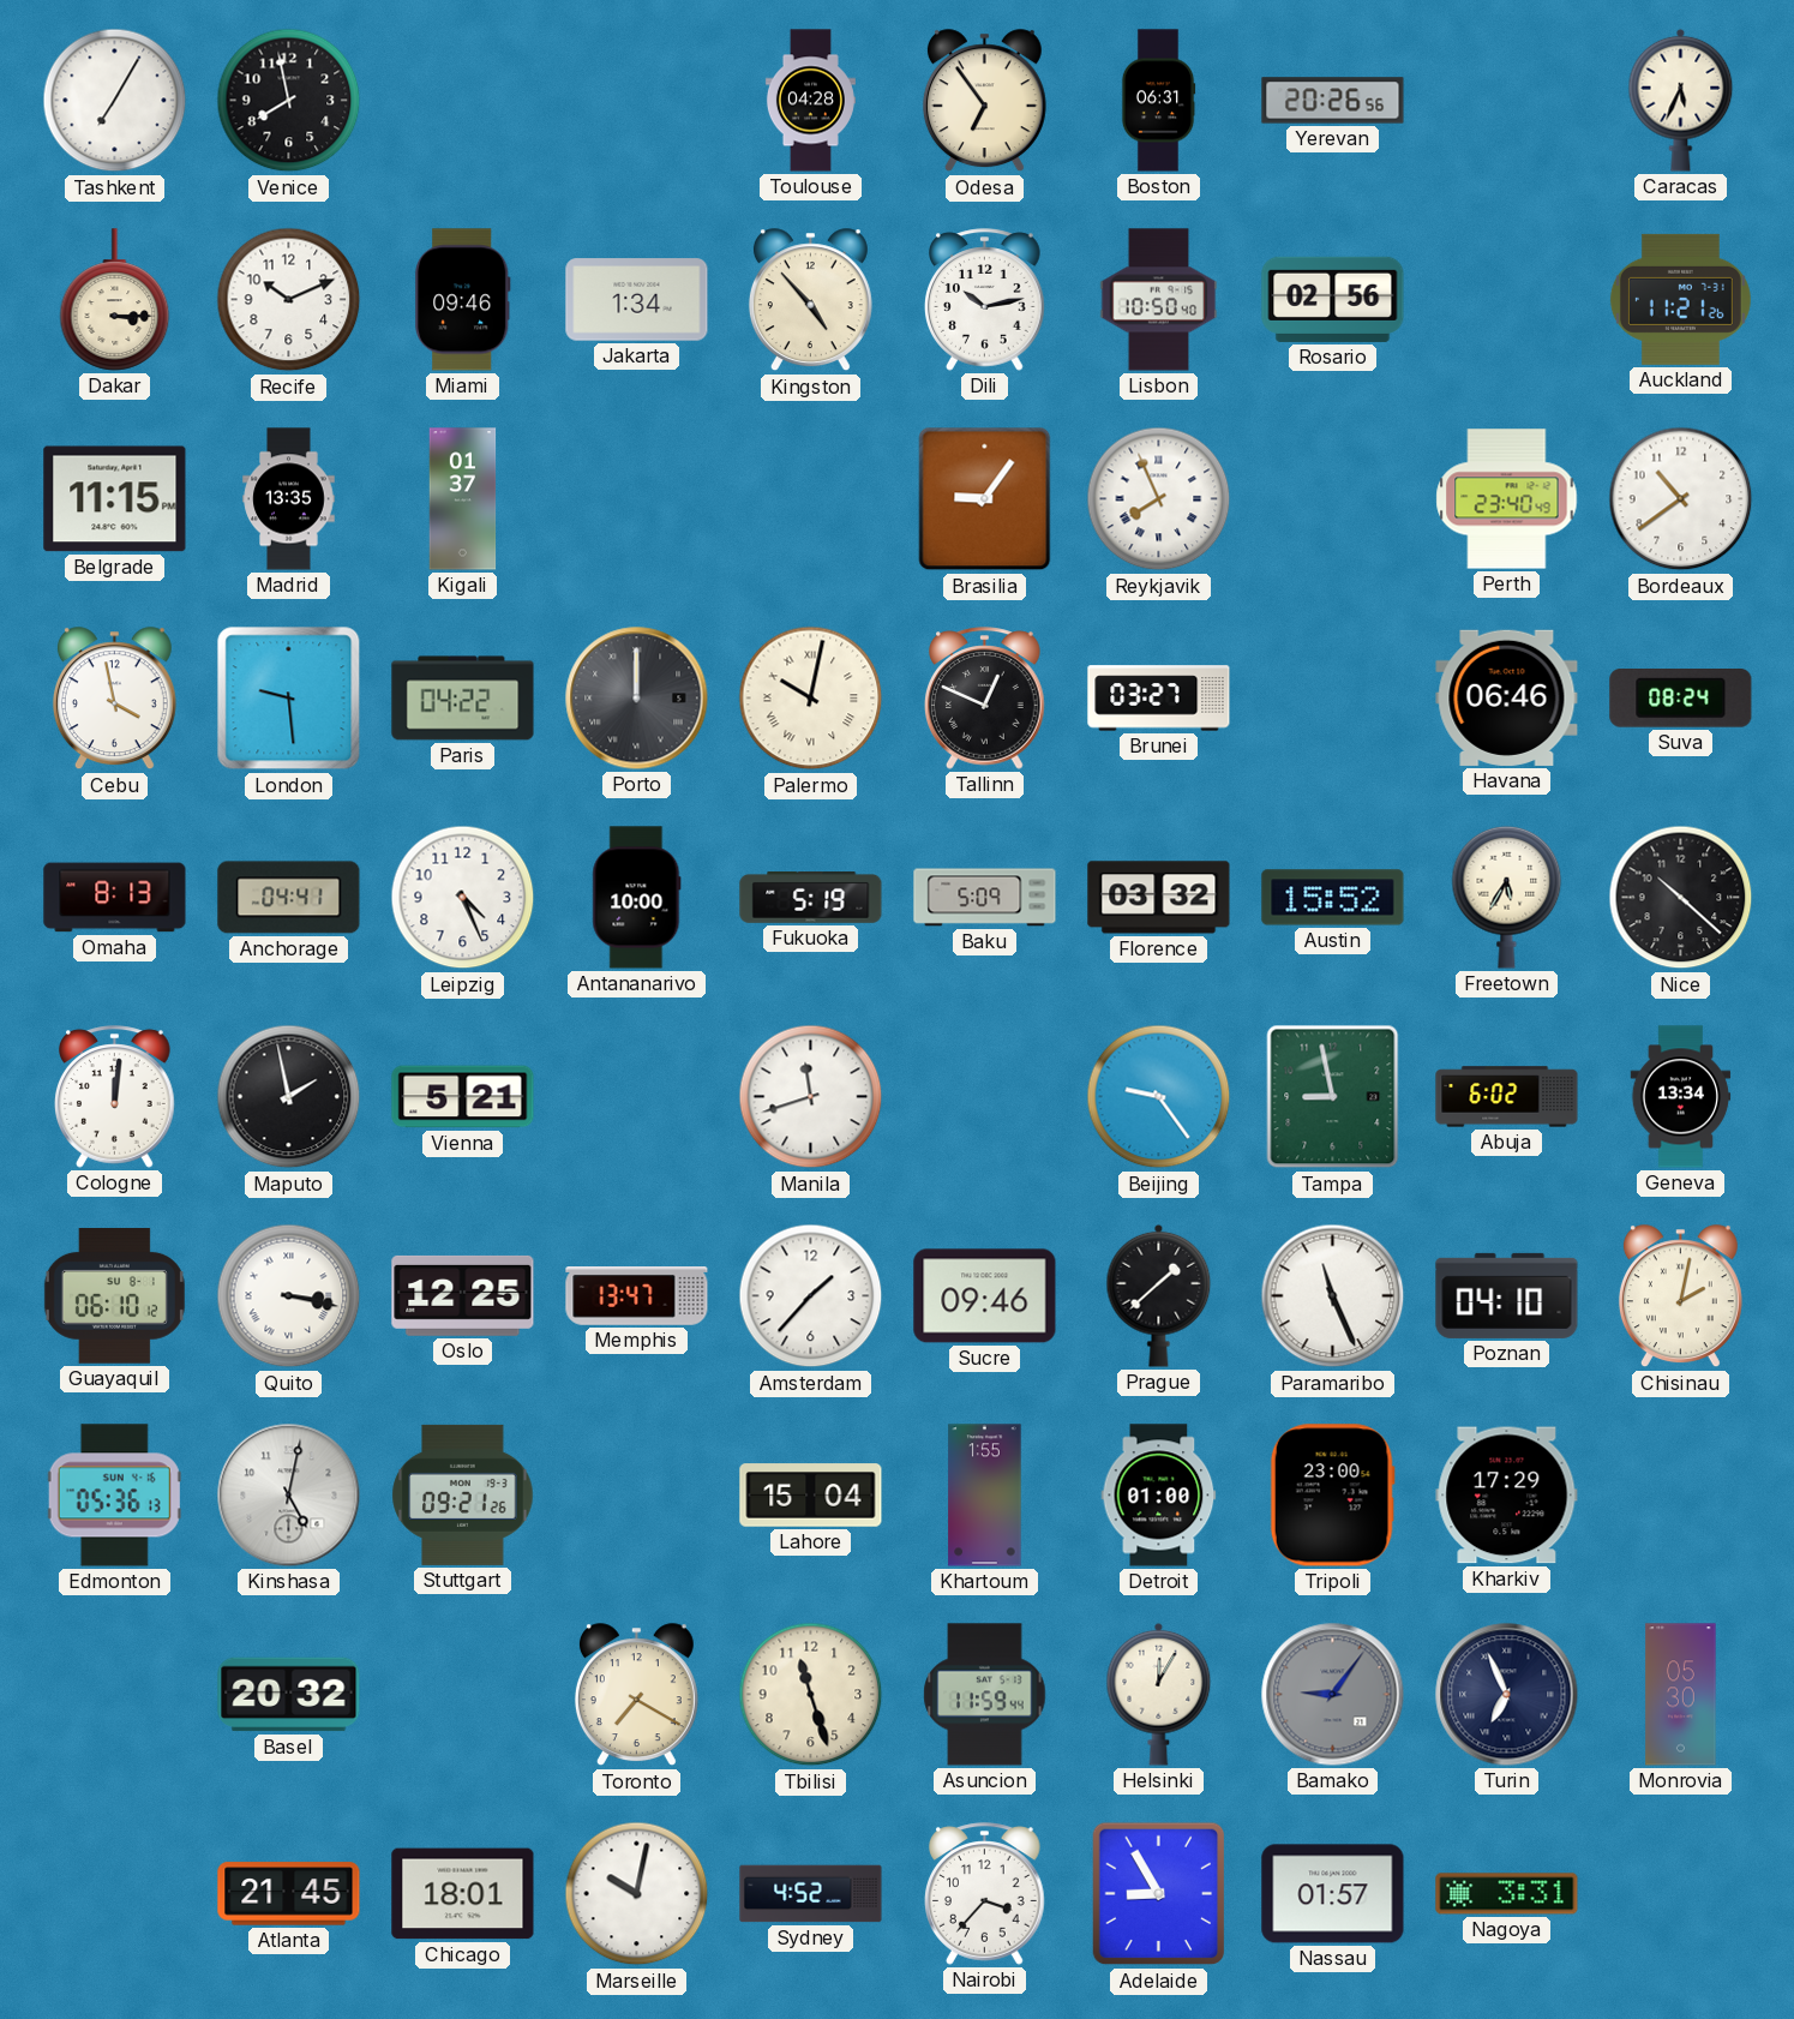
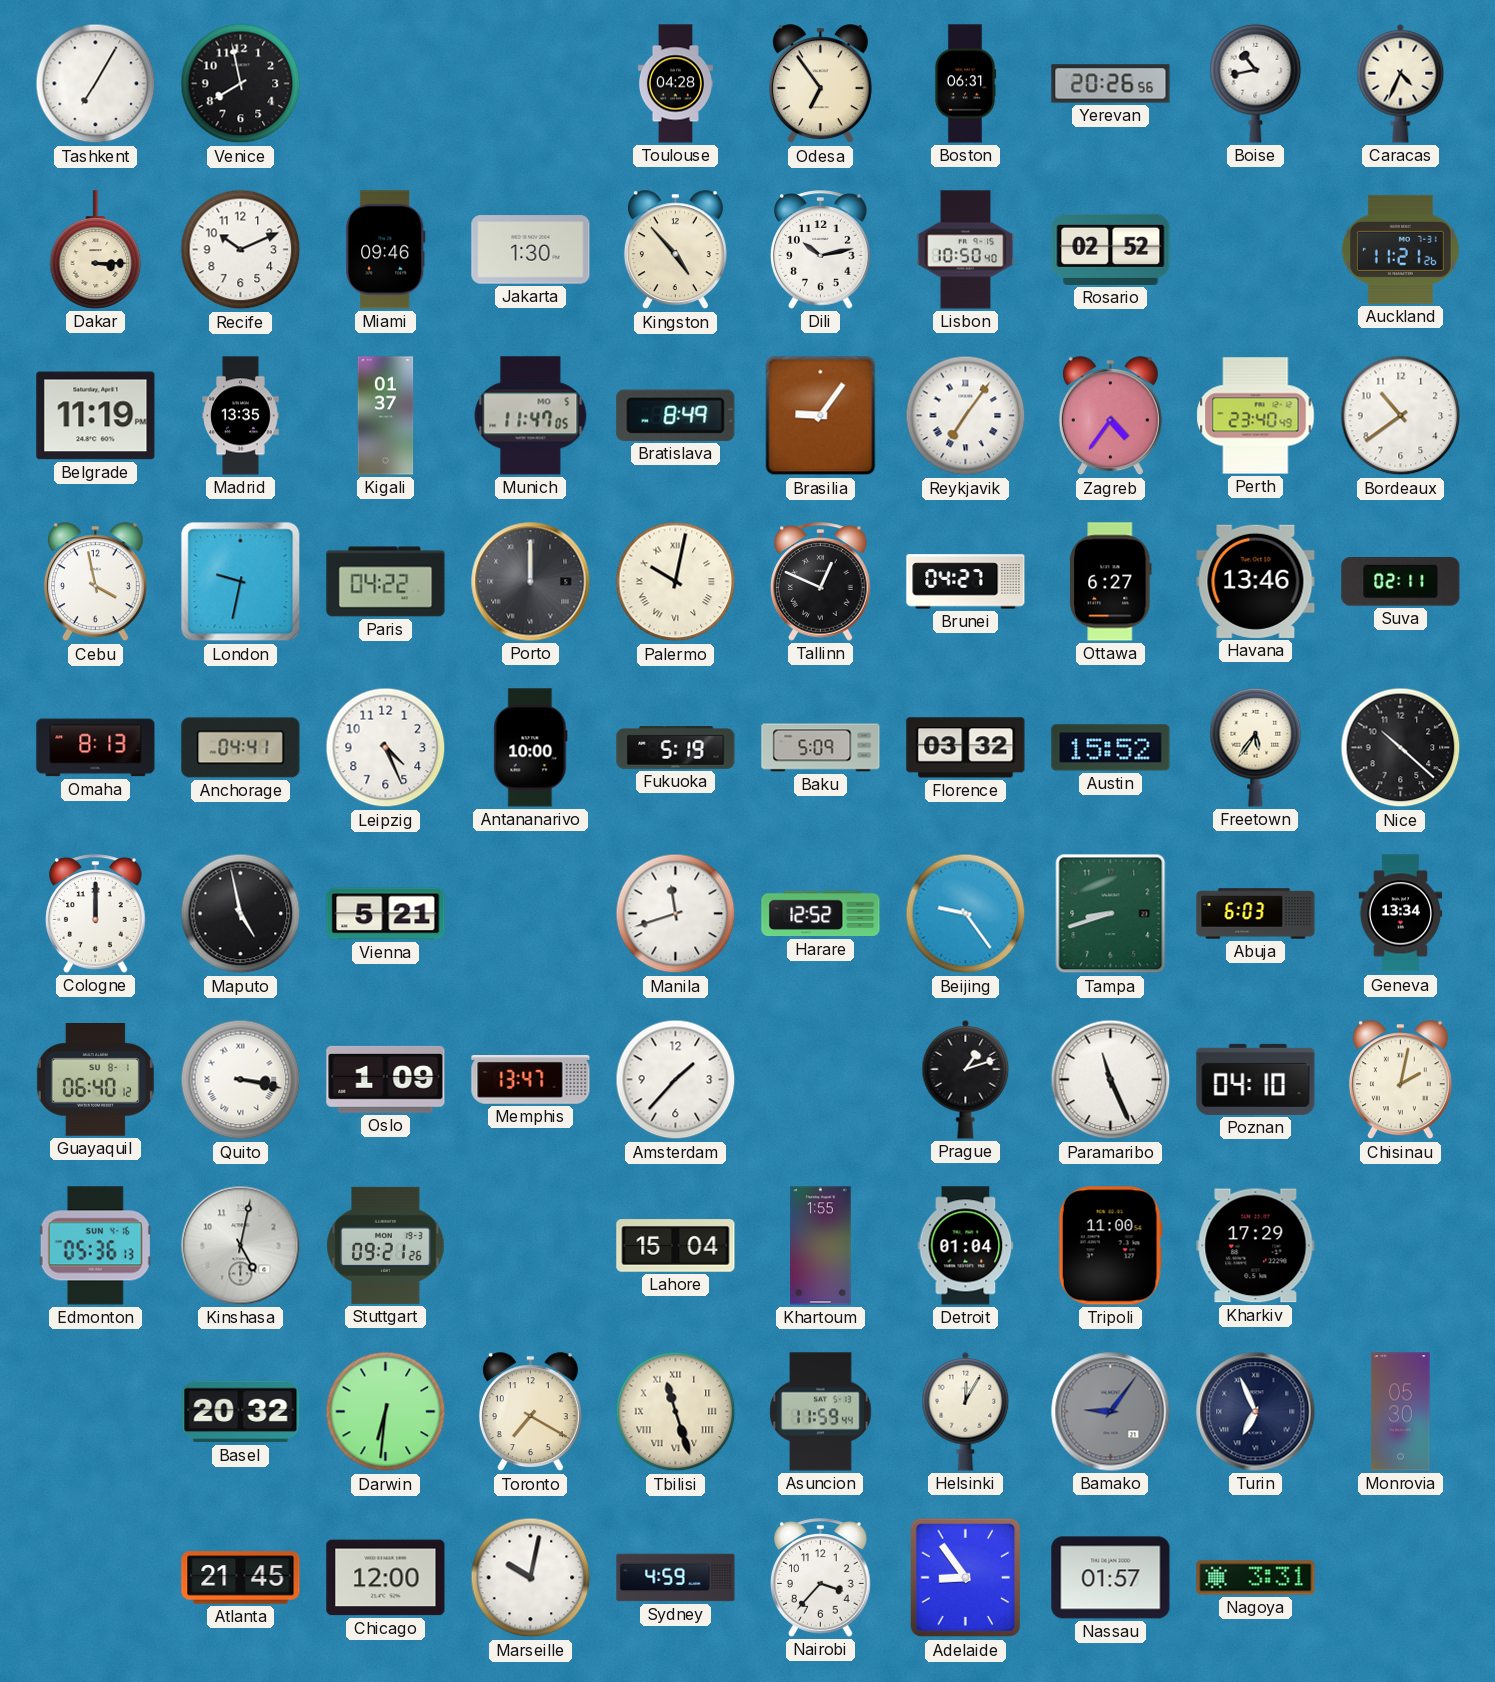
Boise: none -> 10:43 (1256, 83)
Caracas: 5:34 -> 4:34 (1401, 83)
Jakarta: 1:34 -> 1:30 (531, 250)
Rosario: 02:56 -> 02:52 (1111, 249)
Belgrade: 11:15 -> 11:19 (96, 416)
Munich: none -> 11:47 (531, 416)
Bratislava: none -> 8:49 (676, 415)
Reykjavik: 7:56 -> 7:06 (966, 416)
Zagreb: none -> 4:36 (1110, 416)
London: 9:29 -> 9:32 (241, 582)
Brunei: 03:27 -> 04:27 (966, 582)
Ottawa: none -> 6:27 (1111, 582)
Havana: 06:46 -> 13:46 (1256, 581)
Suva: 08:24 -> 02:11 (1401, 582)
Freetown: 5:35 -> 5:36 (1256, 747)
Cologne: 12:01 -> 12:00 (96, 914)
Maputo: 1:58 -> 4:58 (241, 914)
Harare: none -> 12:52 (821, 914)
Tampa: 8:58 -> 8:42 (1111, 914)
Abuja: 6:02 -> 6:03 (1256, 914)
Guayaquil: 06:10 -> 06:40 (95, 1080)
Oslo: 12:25 -> 1:09 (386, 1079)
Sucre: 09:46 -> none (985, 1296)
Prague: 1:38 -> 1:12 (966, 1079)
Detroit: 01:00 -> 01:04 (966, 1246)
Tripoli: 23:00 -> 11:00 (1110, 1246)
Darwin: none -> 6:31 (386, 1412)
Tbilisi numerals: Arabic -> Roman (676, 1412)
Chicago: 18:01 -> 12:00 (386, 1578)
Sydney: 4:52 -> 4:59 (676, 1578)
Adelaide: 8:55 -> 8:54 (966, 1578)
